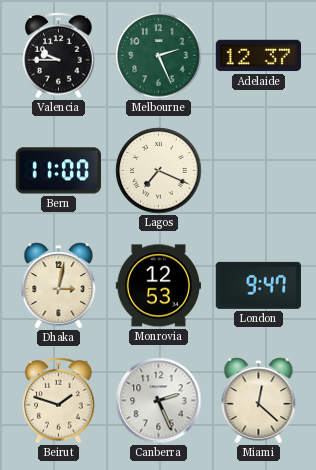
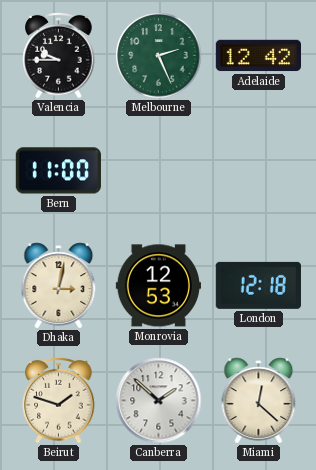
Adelaide: 12:37 -> 12:42 (258, 56)
Lagos: 7:19 -> none (159, 171)
London: 9:47 -> 12:18 (258, 285)
Canberra: 2:26 -> 1:52 (159, 401)
